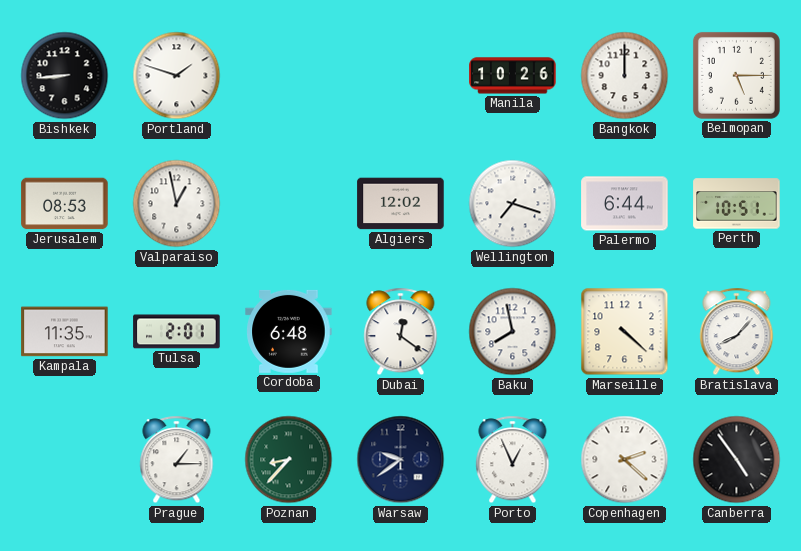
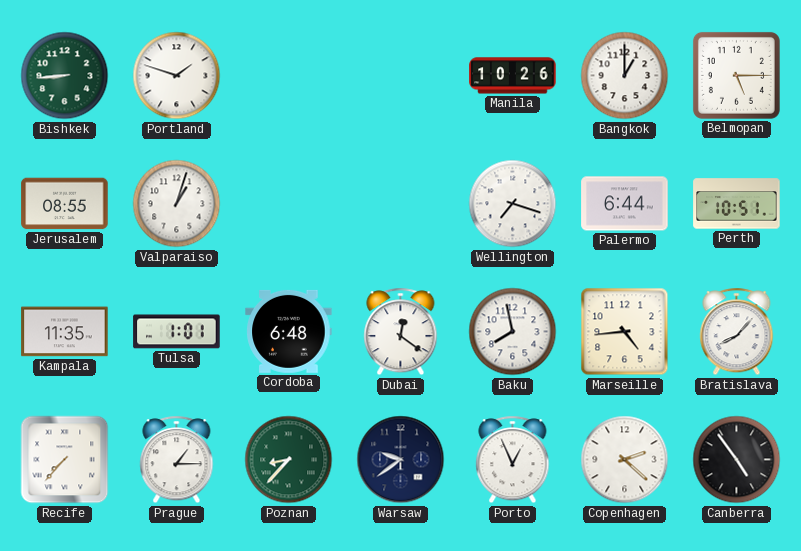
Bishkek dial: black -> green (65, 76)
Bangkok: 12:00 -> 1:00 (625, 76)
Jerusalem: 08:53 -> 08:55 (65, 204)
Valparaiso: 12:58 -> 1:03 (177, 204)
Algiers: 12:02 -> none (401, 204)
Tulsa: 2:01 -> 1:01 (177, 332)
Marseille: 4:22 -> 4:44 (625, 332)
Recife: none -> 7:37 (65, 460)
